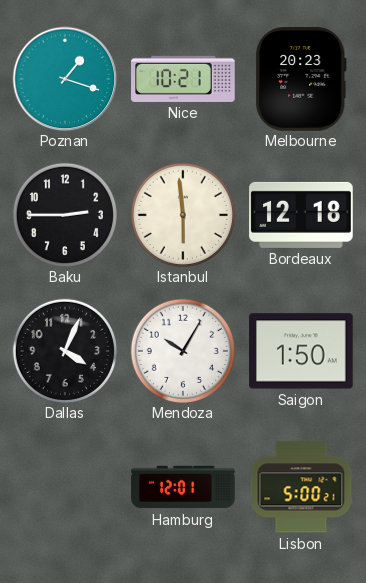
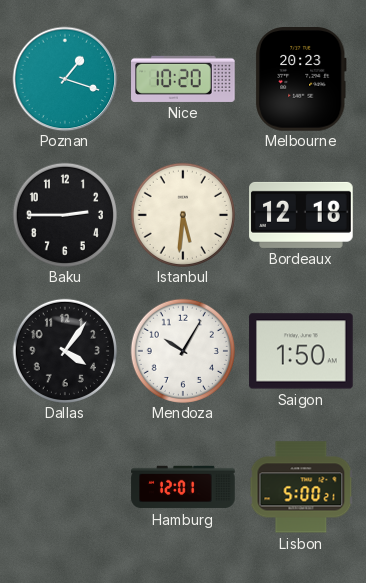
Nice: 10:21 -> 10:20 (183, 79)
Istanbul: 5:59 -> 5:31 (183, 215)
Dallas: 4:04 -> 4:06 (65, 351)
